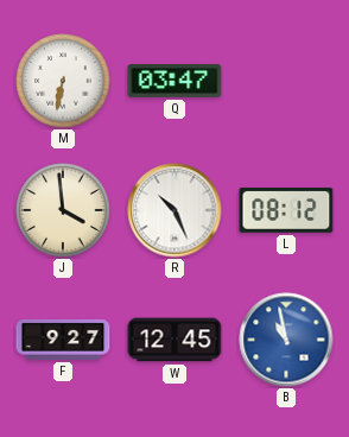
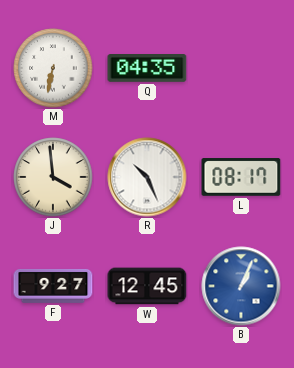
Q: 03:47 -> 04:35 (147, 69)
L: 08:12 -> 08:17 (241, 177)
B: 10:58 -> 1:04 (241, 286)
